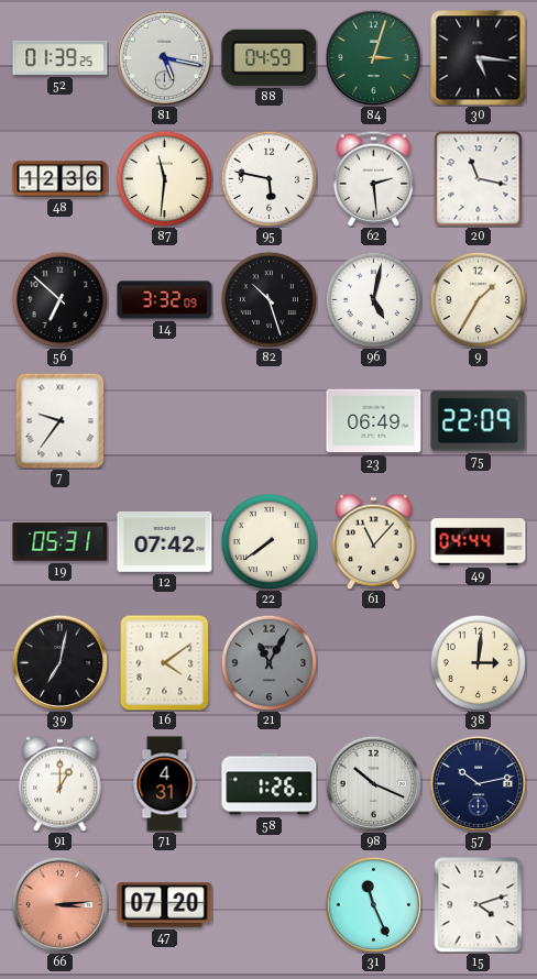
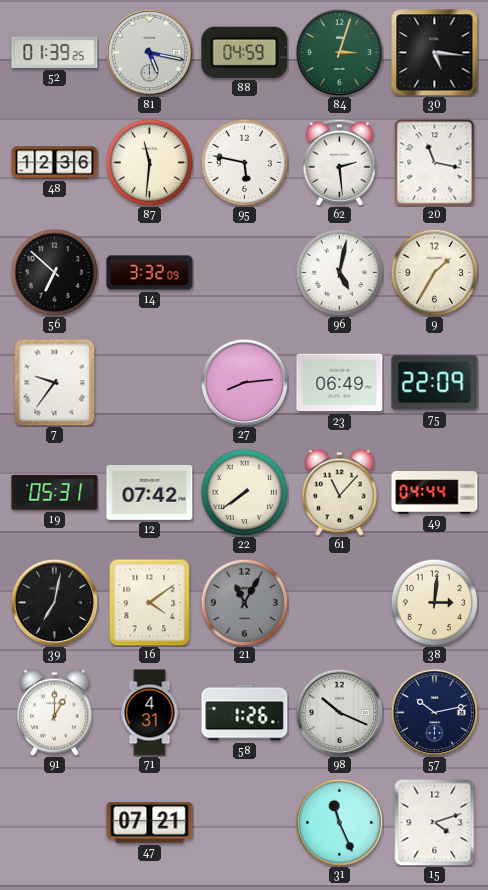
82: 10:27 -> none (268, 299)
27: none -> 8:14 (244, 382)
66: 3:14 -> none (59, 904)
47: 07:20 -> 07:21 (150, 823)
